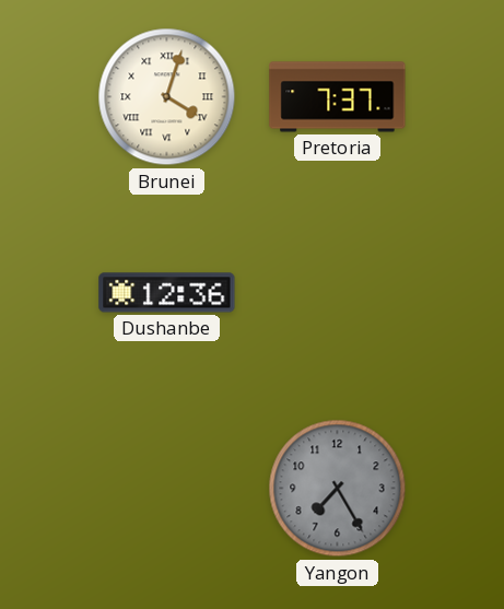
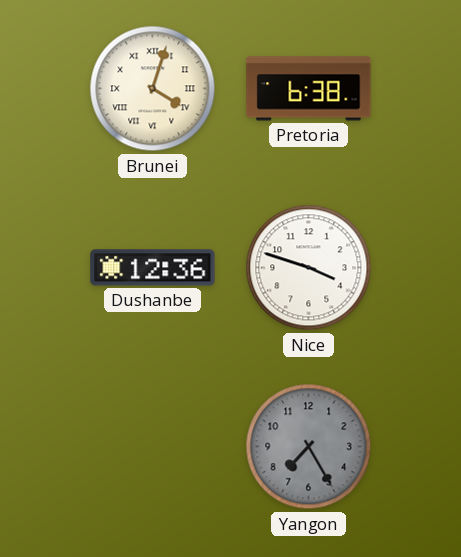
Pretoria: 7:37 -> 6:38 (309, 89)
Nice: none -> 3:48 (309, 268)
